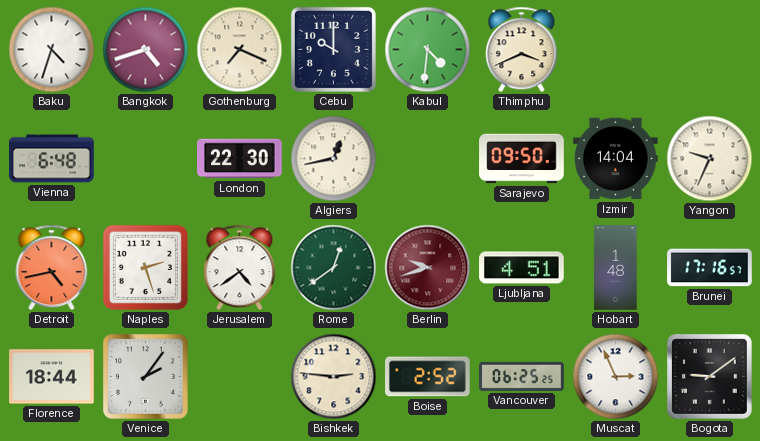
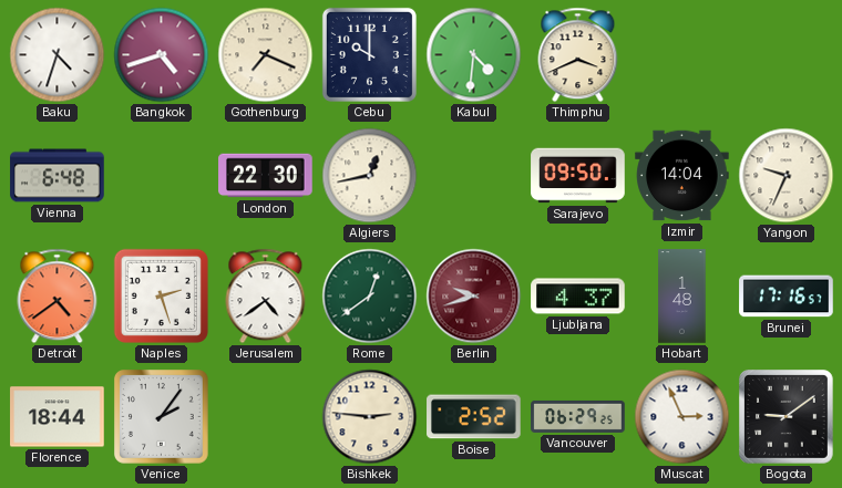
Detroit: 4:43 -> 4:39 (58, 297)
Ljubljana: 4:51 -> 4:37 (578, 297)
Vancouver: 06:25 -> 06:29 (578, 416)
